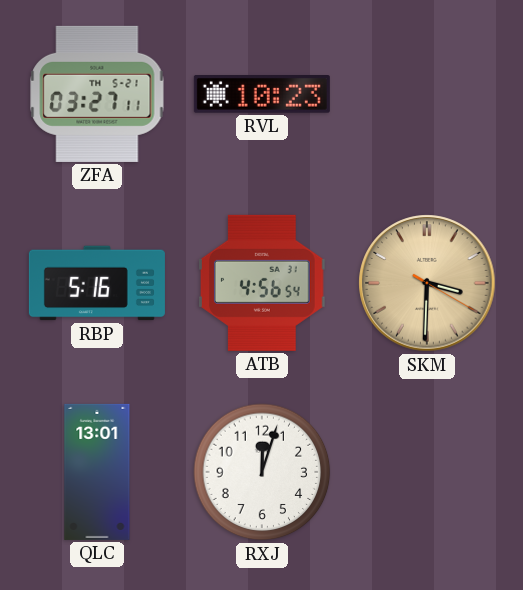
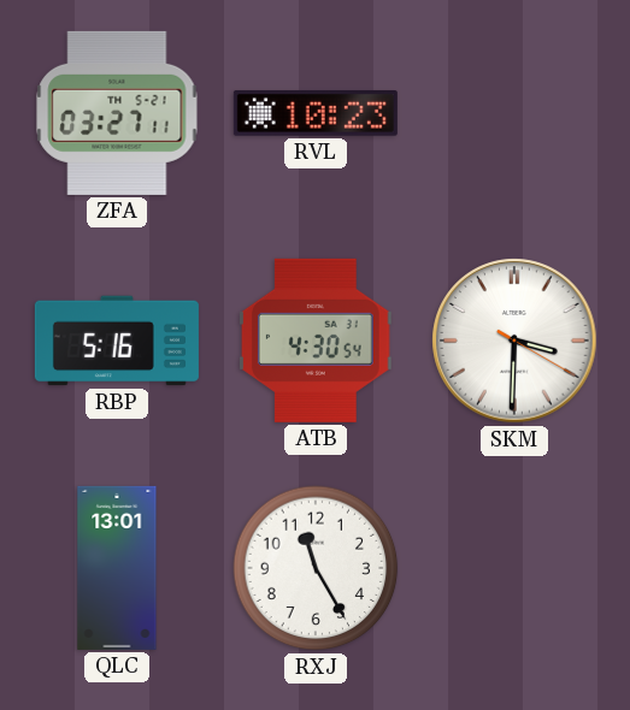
ATB: 4:56 -> 4:30 (317, 341)
SKM dial: champagne -> white (514, 341)
RXJ: 12:03 -> 11:25 (316, 568)
